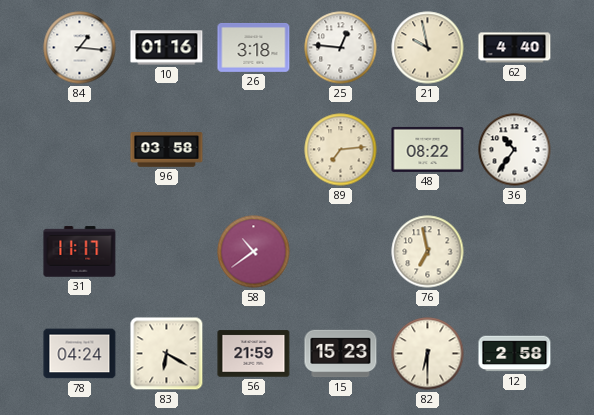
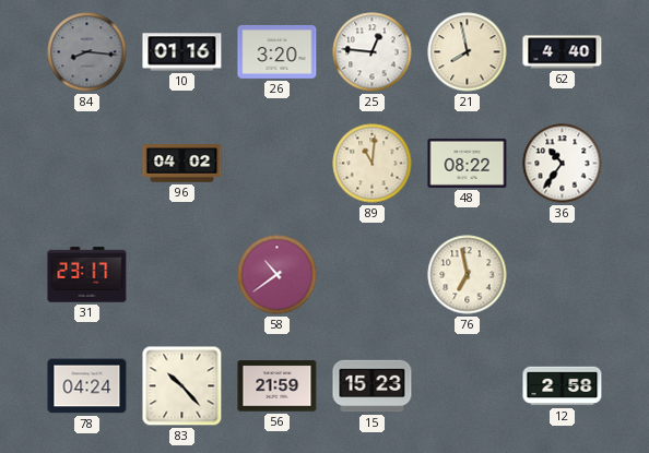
84: 1:16 -> 8:16 (87, 52)
84 dial: white -> grey (87, 52)
26: 3:18 -> 3:20 (278, 52)
21: 9:58 -> 7:58 (468, 52)
96: 03:58 -> 04:02 (182, 164)
89: 7:14 -> 11:01 (373, 164)
31: 11:17 -> 23:17 (87, 275)
83: 6:20 -> 10:23 (182, 386)
82: 6:30 -> none (428, 354)
